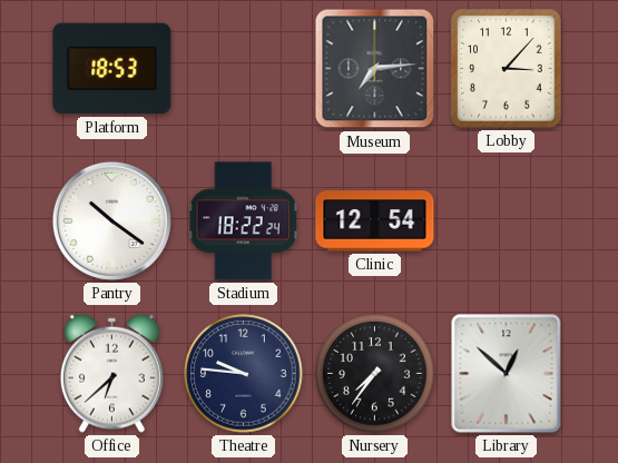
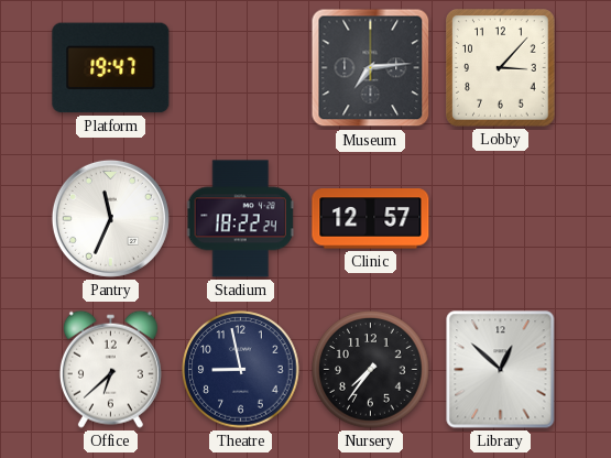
Platform: 18:53 -> 19:47 (111, 68)
Pantry: 10:21 -> 11:34 (110, 218)
Clinic: 12:54 -> 12:57 (371, 219)
Theatre: 9:46 -> 8:58 (241, 370)
